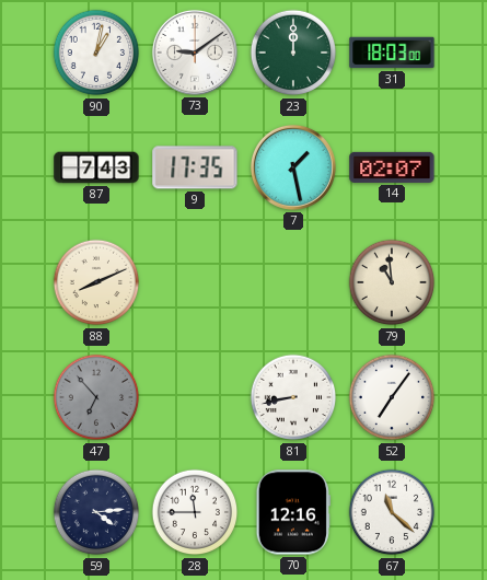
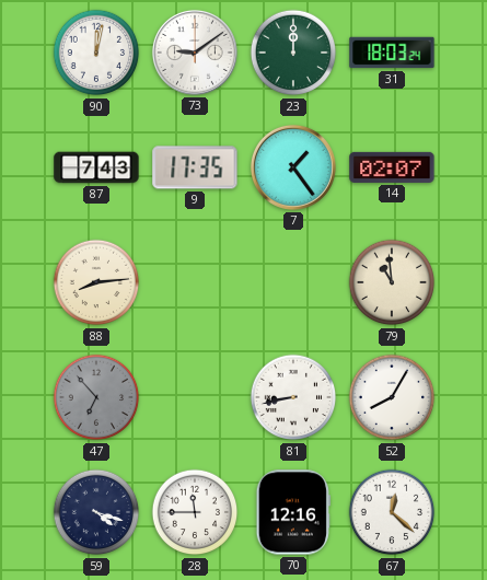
90: 1:02 -> 12:02 (96, 53)
31: 18:03:00 -> 18:03:24 (392, 53)
7: 1:28 -> 1:24 (293, 167)
88: 8:11 -> 8:14 (96, 282)
52: 7:06 -> 8:05 (392, 397)
59: 4:14 -> 4:18 (96, 512)
67: 11:22 -> 12:22 (392, 512)
